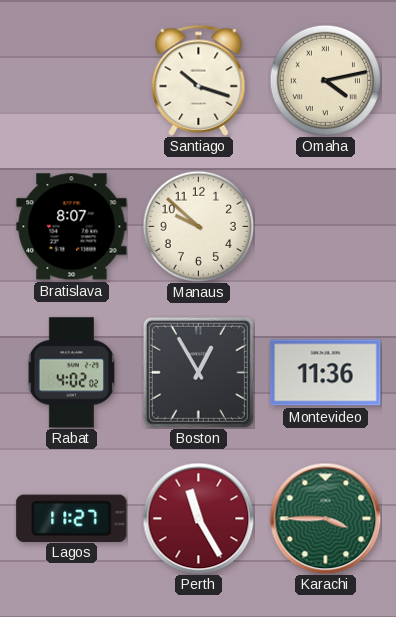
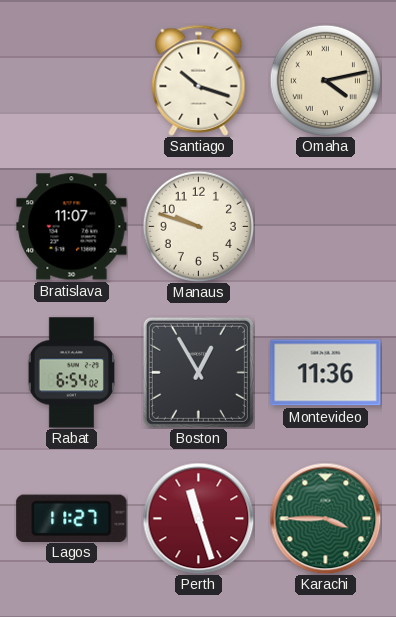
Bratislava: 8:07 -> 11:07 (72, 227)
Manaus: 9:52 -> 9:48 (198, 226)
Rabat: 4:02 -> 6:54 (71, 373)
Perth: 11:25 -> 11:27 (198, 518)
